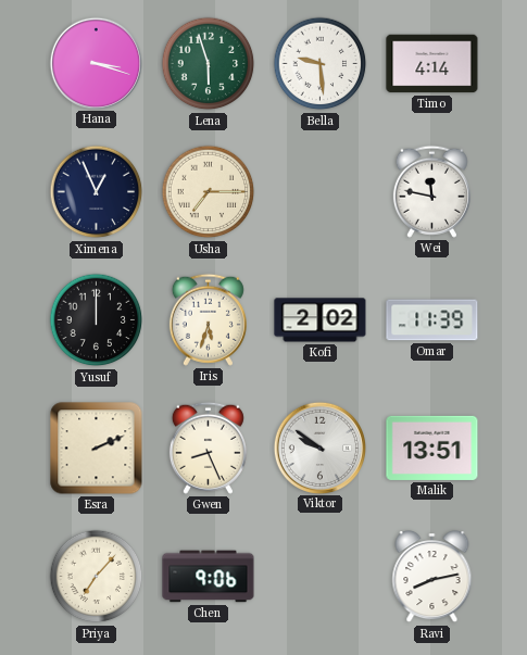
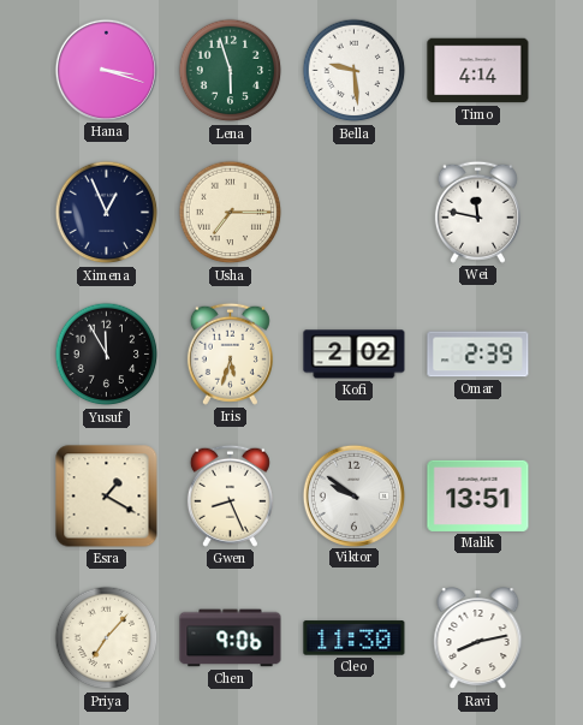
Yusuf: 12:00 -> 11:55 (107, 355)
Omar: 11:39 -> 2:39 (478, 355)
Esra: 2:11 -> 1:20 (107, 497)
Cleo: none -> 11:30 (355, 638)
